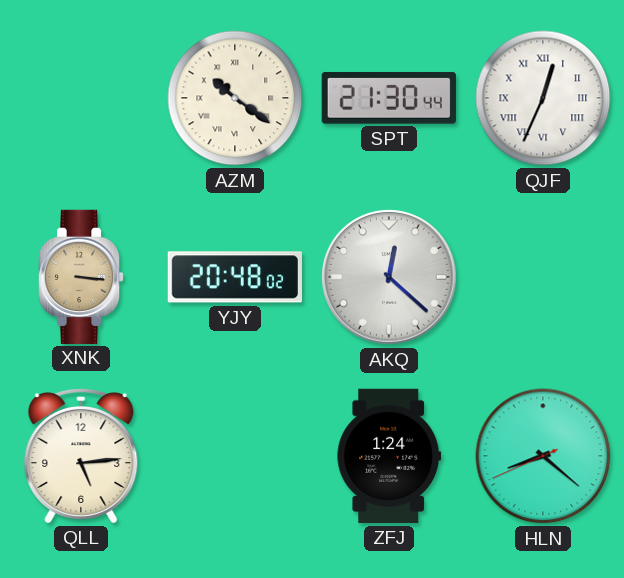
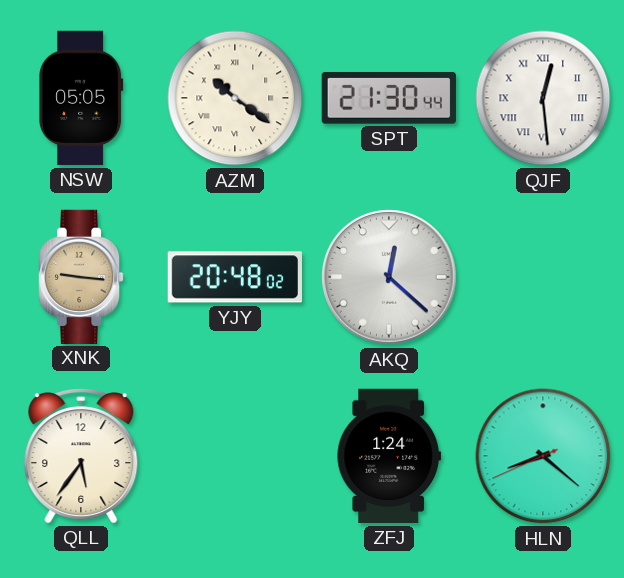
NSW: none -> 05:05 (81, 98)
QJF: 12:34 -> 12:29 (543, 98)
XNK: 3:16 -> 9:16 (81, 276)
QLL: 5:14 -> 5:36 (81, 456)
